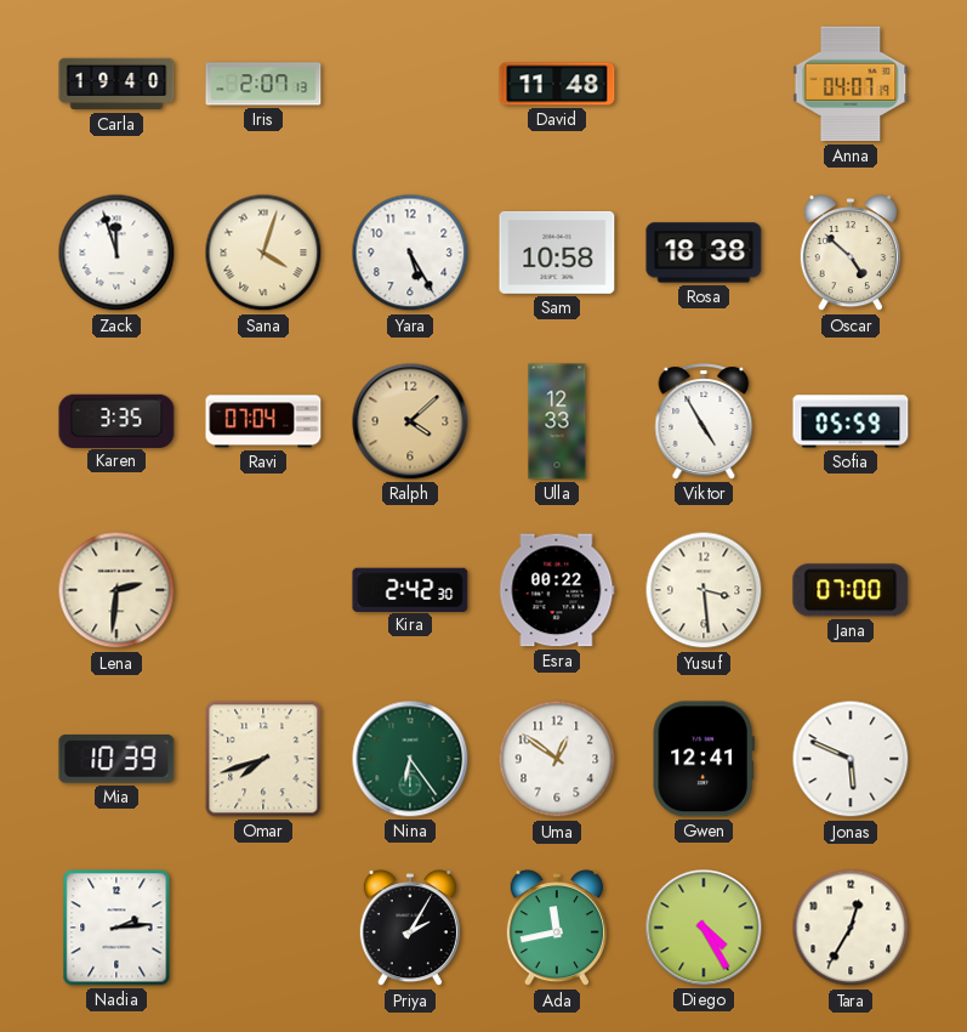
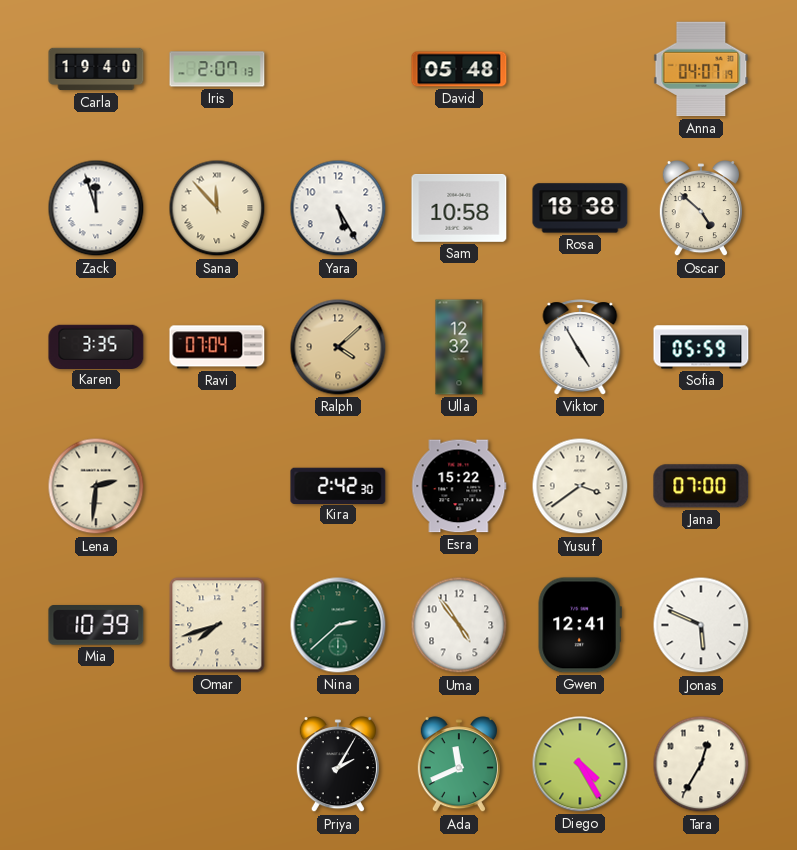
David: 11:48 -> 05:48 (459, 69)
Sana: 4:03 -> 11:53 (217, 208)
Ulla: 12:33 -> 12:32 (459, 347)
Esra: 00:22 -> 15:22 (459, 486)
Yusuf: 3:29 -> 3:39 (580, 486)
Nina: 6:24 -> 2:38 (338, 625)
Uma: 12:51 -> 4:54 (459, 625)
Nadia: 2:14 -> none (116, 928)
Ada: 11:43 -> 11:41 (459, 765)
